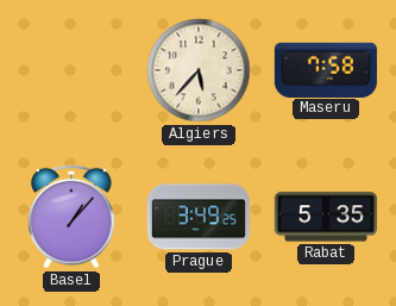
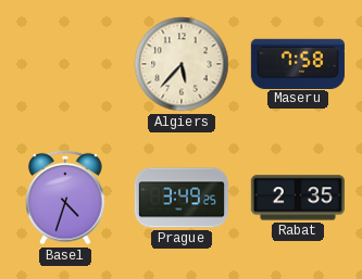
Basel: 1:07 -> 4:33 (66, 198)
Rabat: 5:35 -> 2:35 (298, 198)
